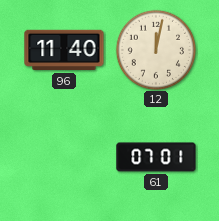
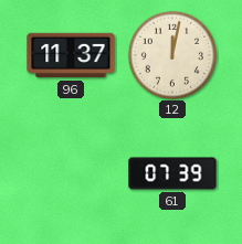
96: 11:40 -> 11:37 (71, 55)
61: 07:01 -> 07:39 (172, 173)
